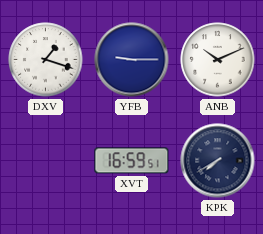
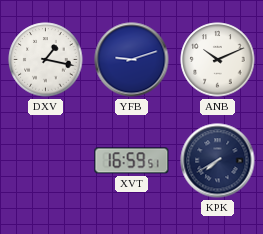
DXV: 1:18 -> 1:17 (46, 60)
YFB: 9:15 -> 9:12 (132, 60)
